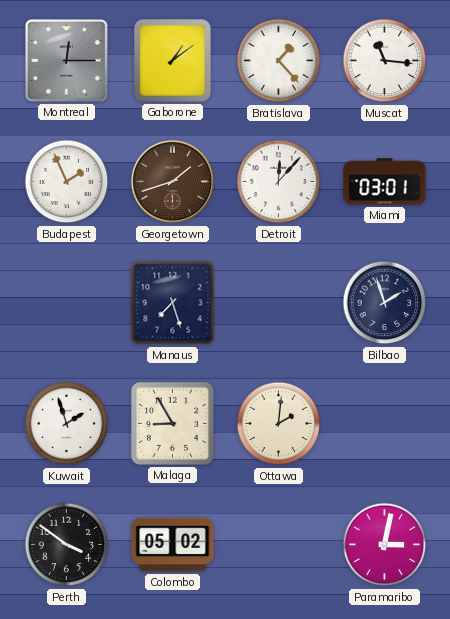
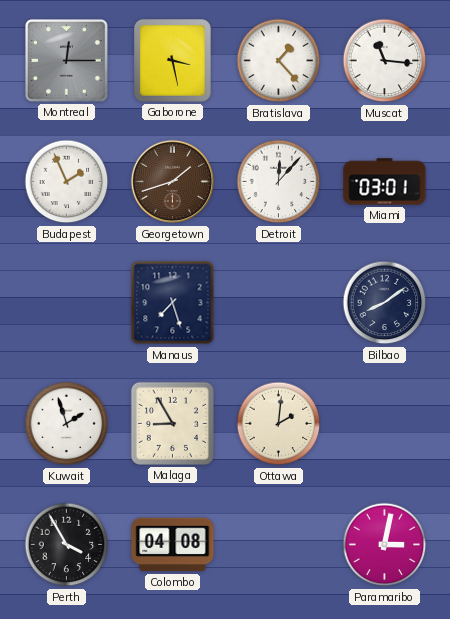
Gaborone: 1:09 -> 3:28 (173, 61)
Bilbao: 1:57 -> 8:09 (385, 303)
Perth: 3:51 -> 3:55 (67, 545)
Colombo: 05:02 -> 04:08 (173, 545)
